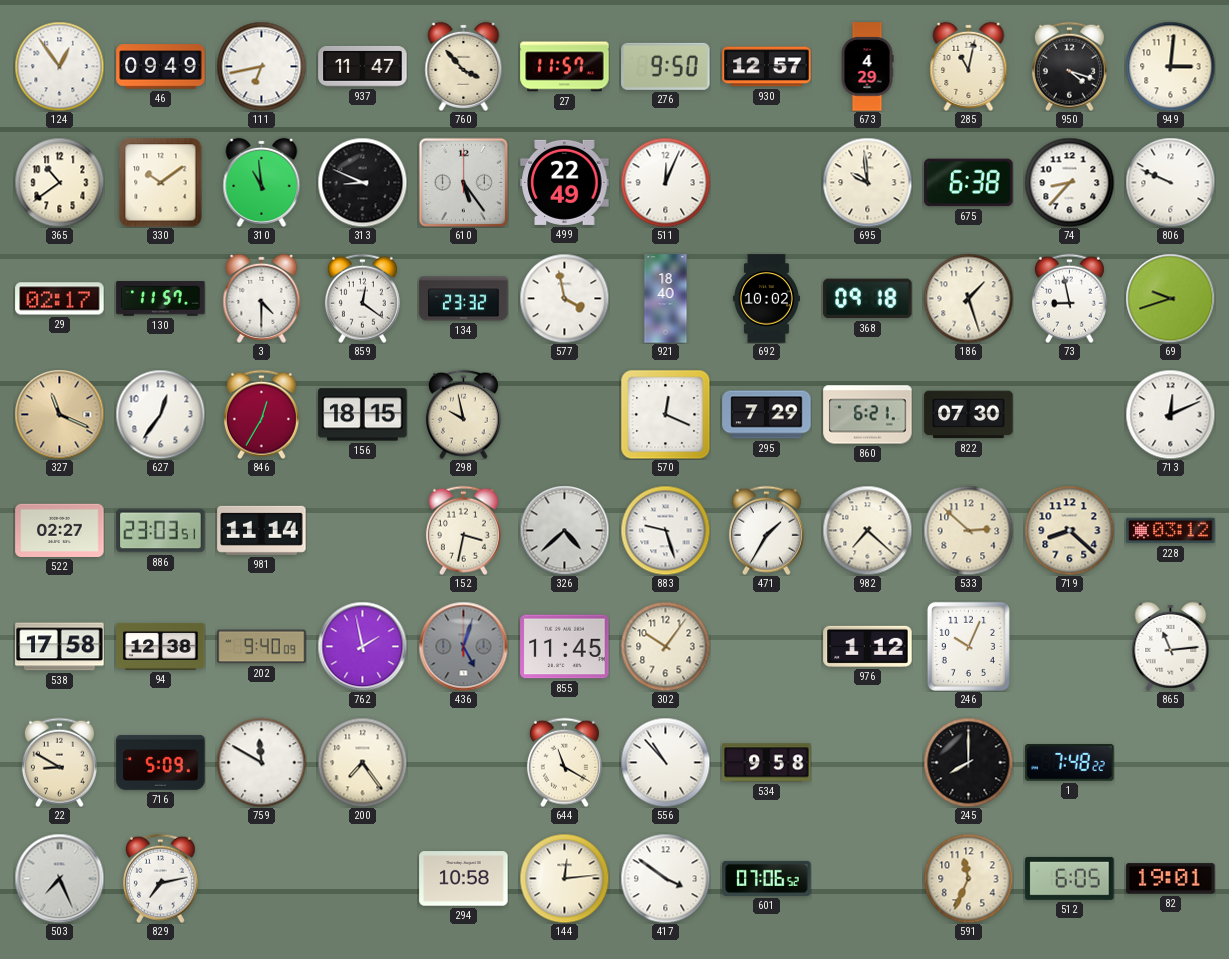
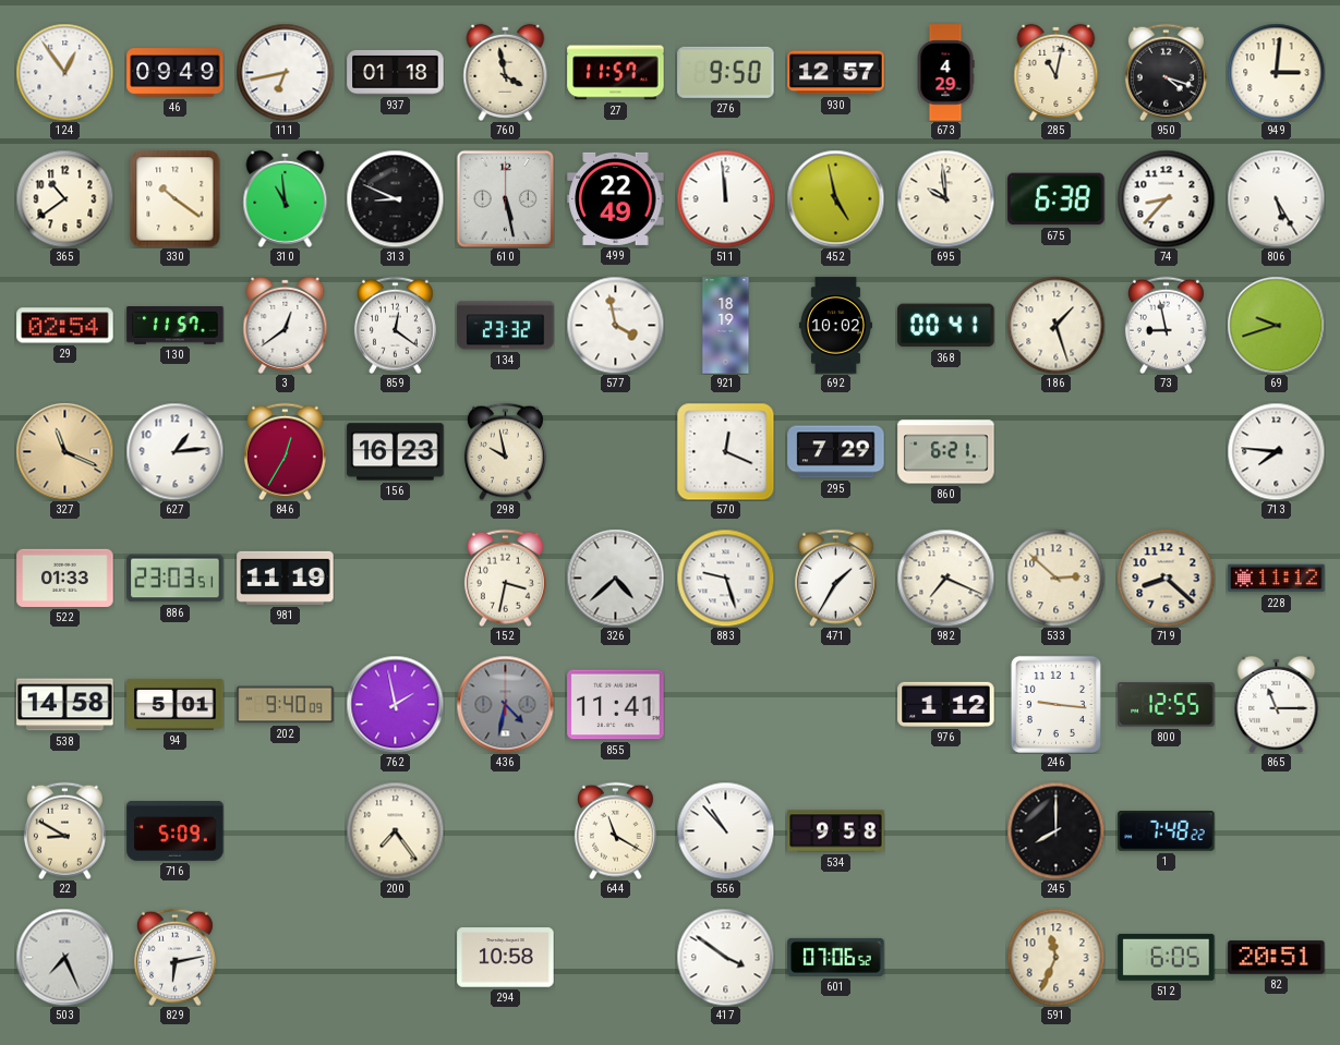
937: 11:47 -> 01:18 (396, 72)
760: 3:53 -> 3:58 (506, 72)
330: 10:09 -> 10:21 (176, 198)
610: 5:24 -> 5:28 (505, 198)
511: 12:04 -> 11:59 (725, 198)
452: none -> 4:58 (835, 198)
806: 9:49 -> 5:25 (1276, 198)
29: 02:17 -> 02:54 (65, 326)
3: 4:30 -> 12:39 (286, 325)
921: 18:40 -> 18:19 (726, 326)
368: 09:18 -> 00:41 (946, 326)
627: 12:36 -> 1:14 (174, 451)
156: 18:15 -> 16:23 (396, 452)
822: 07:30 -> none (969, 415)
713: 12:11 -> 7:46 (1276, 451)
522: 02:27 -> 01:33 (65, 578)
981: 11:14 -> 11:19 (286, 578)
982: 7:22 -> 7:19 (945, 578)
228: 03:12 -> 11:12 (1277, 579)
538: 17:58 -> 14:58 (65, 705)
94: 12:38 -> 5:01 (176, 704)
436: 5:03 -> 4:32 (505, 704)
855: 11:45 -> 11:41 (616, 705)
302: 10:06 -> none (665, 646)
246: 10:04 -> 9:16 (1055, 704)
800: none -> 12:55 (1167, 705)
865: 11:14 -> 11:15 (1277, 704)
759: 11:50 -> none (261, 762)
829: 7:13 -> 6:13 (174, 957)
144: 12:14 -> none (564, 878)
82: 19:01 -> 20:51 (1277, 958)
